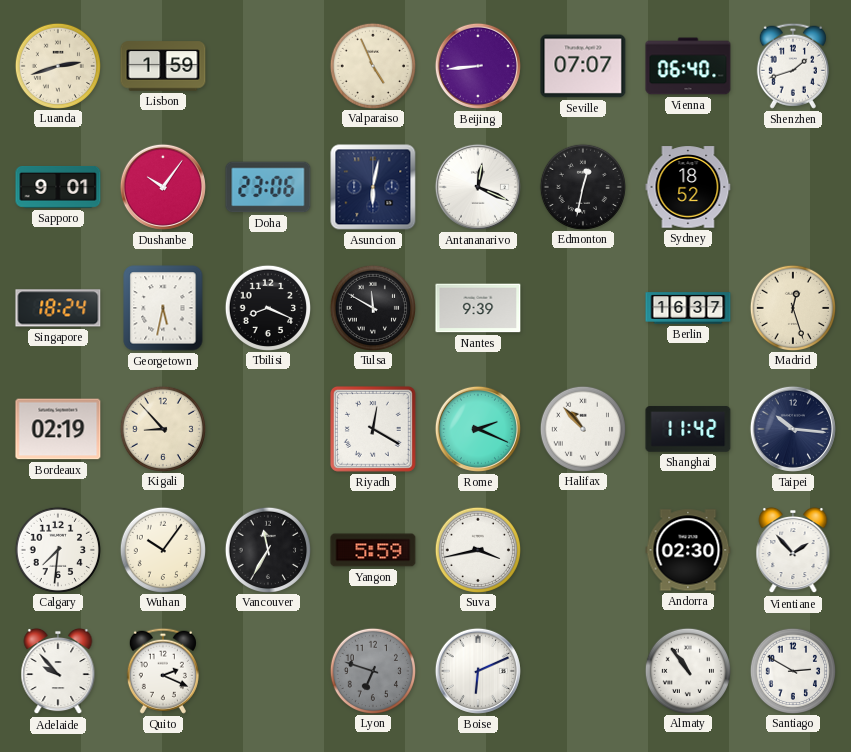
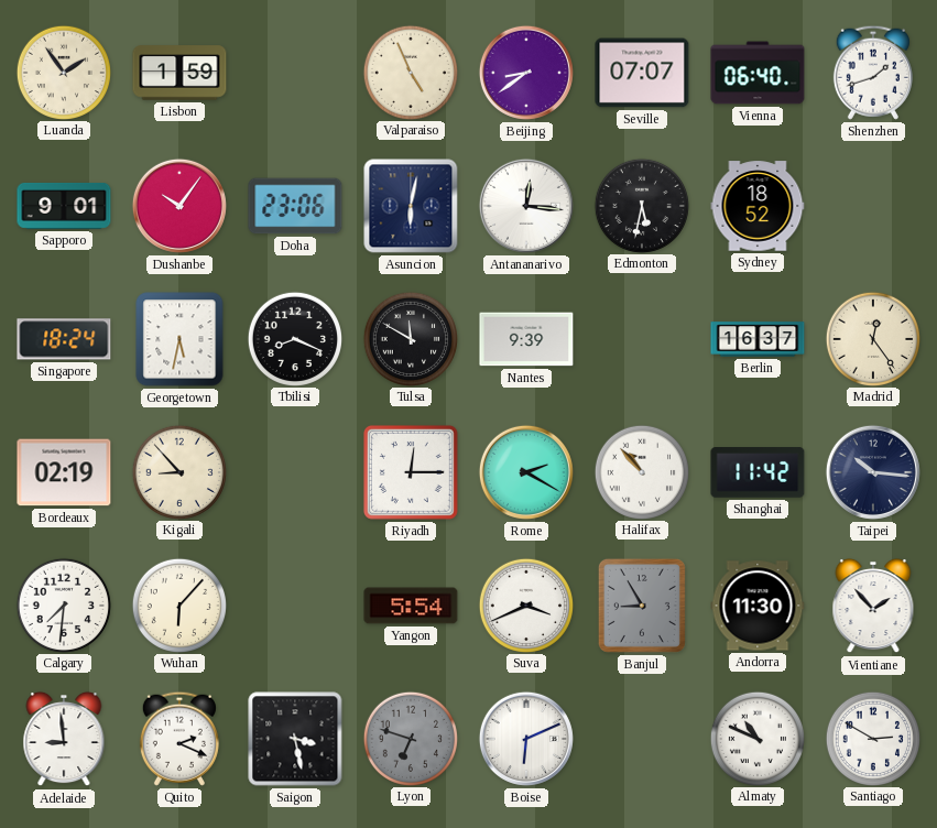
Luanda: 2:42 -> 1:54 (63, 72)
Beijing: 8:44 -> 8:39 (526, 73)
Antananarivo: 12:19 -> 12:16 (526, 206)
Edmonton: 12:32 -> 5:32 (641, 205)
Madrid: 12:27 -> 12:24 (872, 338)
Riyadh: 12:20 -> 12:15 (411, 472)
Rome: 2:19 -> 2:20 (526, 472)
Wuhan: 10:06 -> 6:07 (178, 604)
Vancouver: 11:35 -> none (267, 549)
Yangon: 5:59 -> 5:54 (411, 606)
Suva: 3:43 -> 3:41 (525, 604)
Banjul: none -> 8:55 (642, 606)
Andorra: 02:30 -> 11:30 (758, 606)
Adelaide: 9:53 -> 8:59 (64, 739)
Saigon: none -> 3:28 (295, 739)
Almaty: 10:54 -> 10:49 (756, 738)
